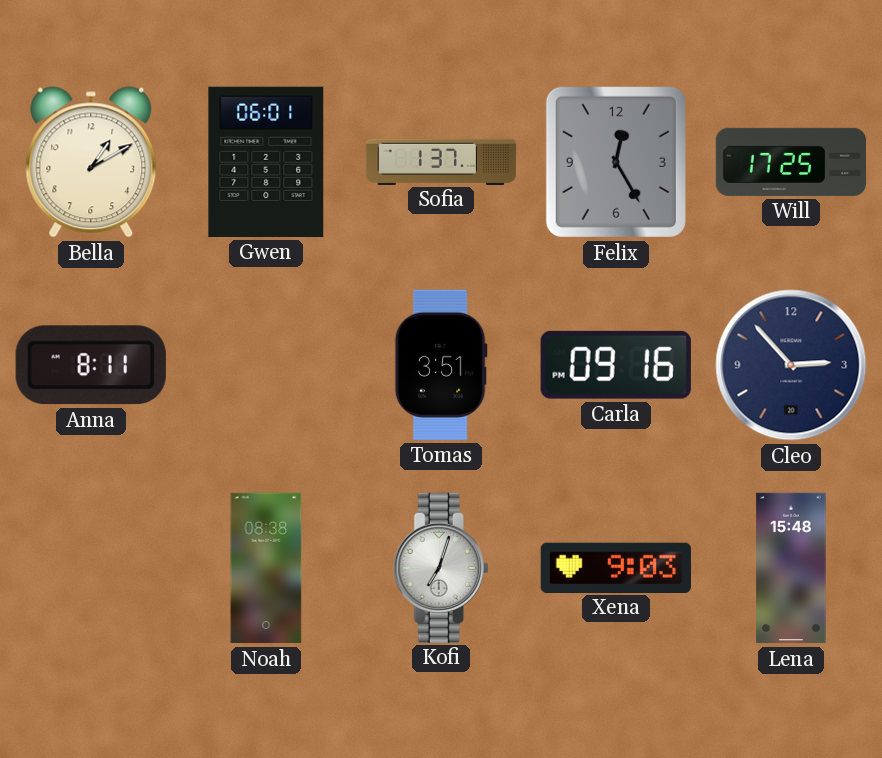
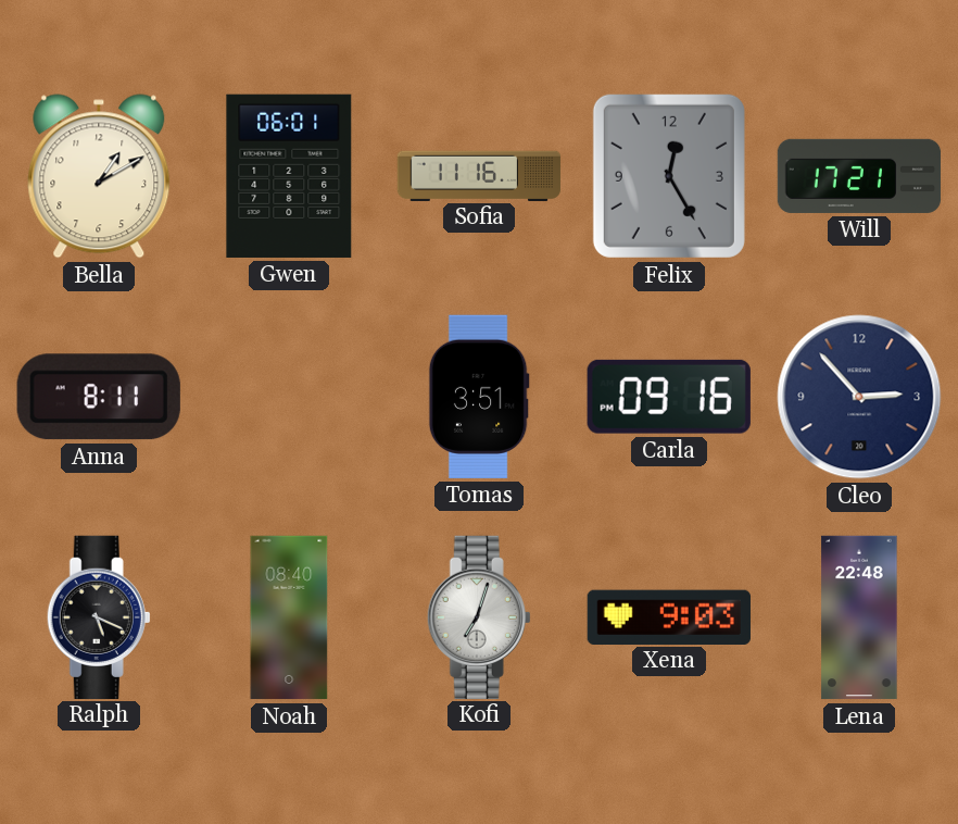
Sofia: 1:37 -> 11:16 (479, 175)
Will: 17:25 -> 17:21 (859, 176)
Ralph: none -> 5:19 (99, 616)
Noah: 08:38 -> 08:40 (289, 617)
Lena: 15:48 -> 22:48 (859, 617)
